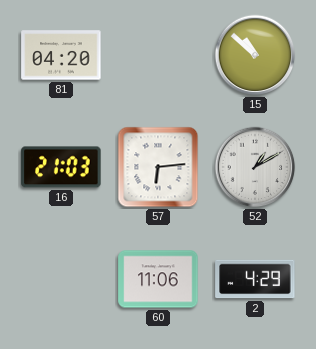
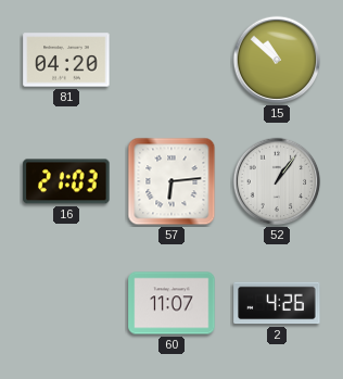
52: 1:10 -> 1:06 (277, 181)
60: 11:06 -> 11:07 (171, 303)
2: 4:29 -> 4:26 (277, 303)
